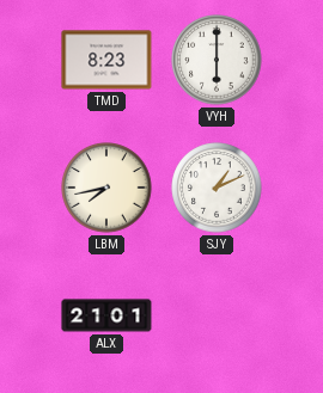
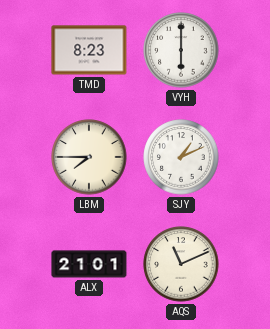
LBM: 7:43 -> 7:45 (89, 157)
AQS: none -> 11:11 (181, 264)
